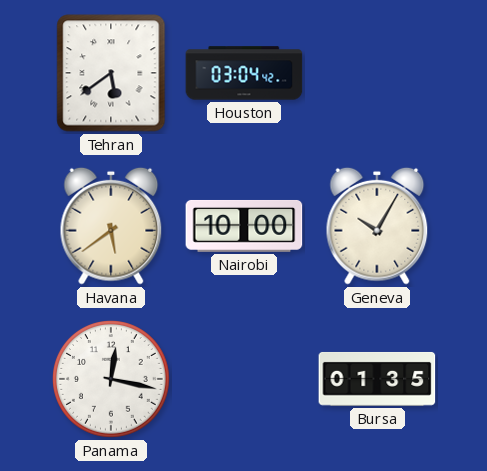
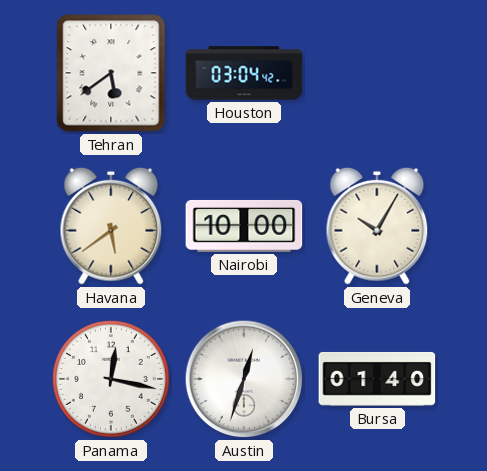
Austin: none -> 12:33 (244, 379)
Bursa: 01:35 -> 01:40 (377, 379)
